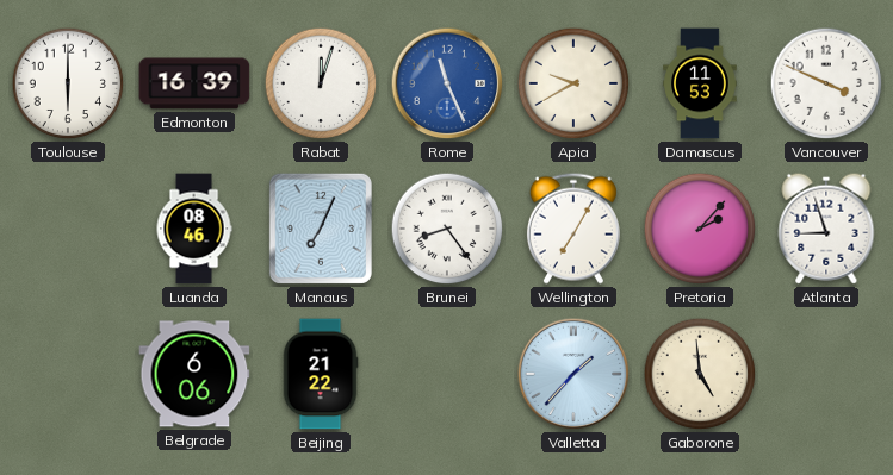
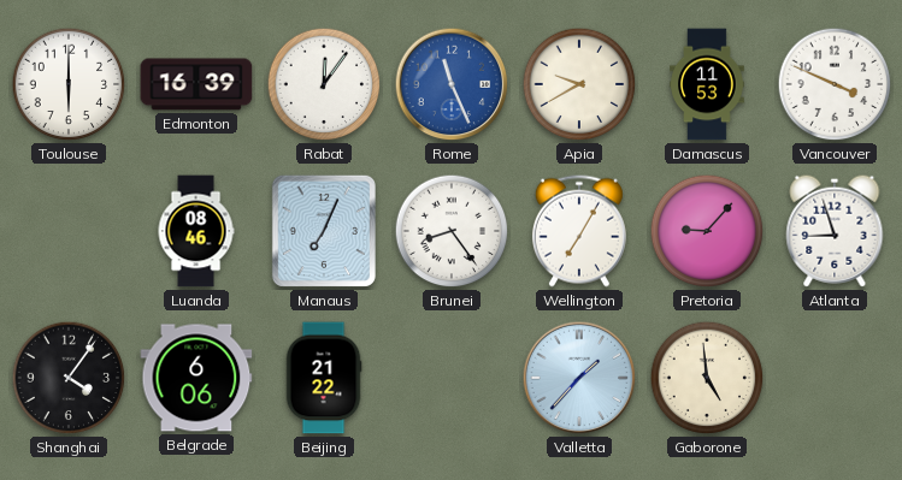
Rabat: 12:03 -> 12:06 (324, 84)
Pretoria: 2:07 -> 9:07 (707, 231)
Shanghai: none -> 4:06 (69, 378)
